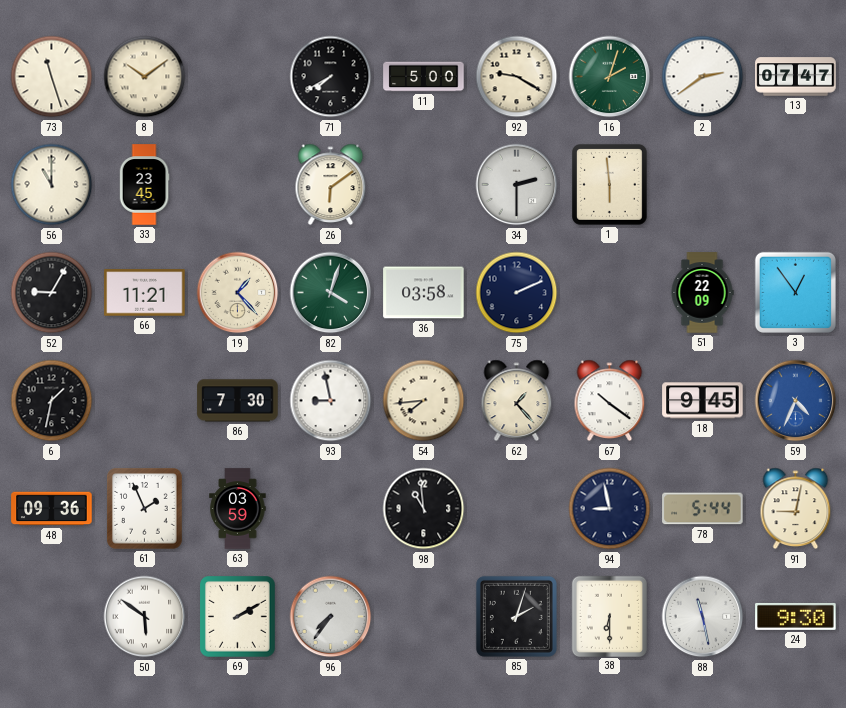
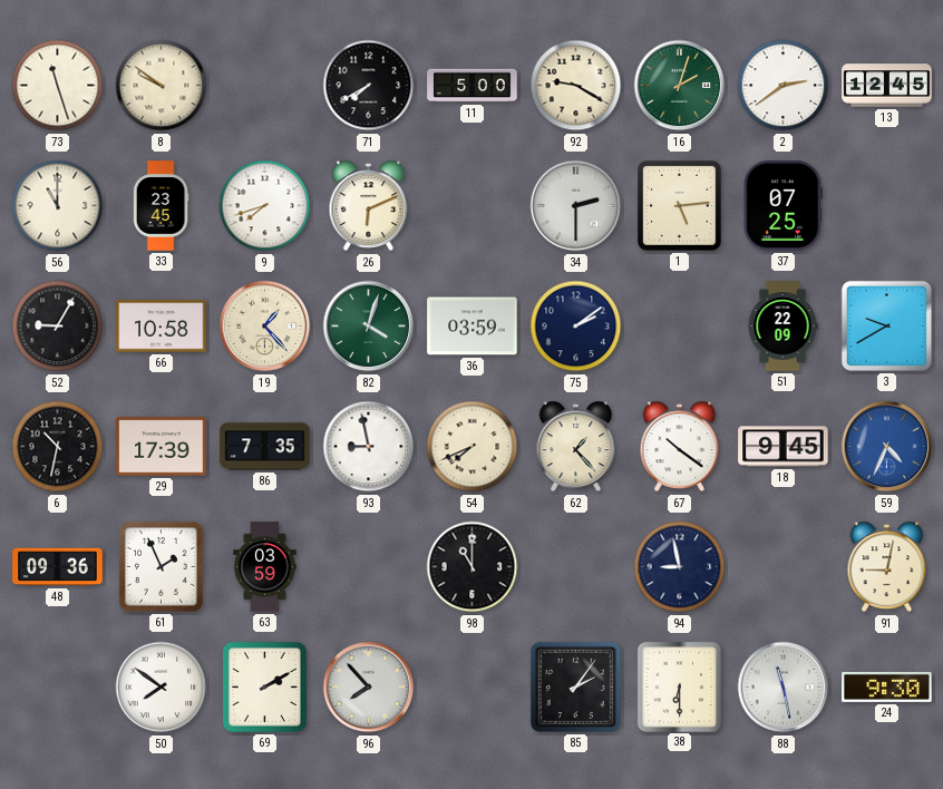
8: 10:09 -> 9:51 (162, 86)
13: 07:47 -> 12:45 (887, 86)
9: none -> 7:42 (265, 206)
26: 6:09 -> 6:11 (369, 206)
1: 5:59 -> 5:14 (680, 206)
37: none -> 07:25 (782, 206)
66: 11:21 -> 10:58 (162, 327)
36: 03:58 -> 03:59 (473, 327)
75: 2:11 -> 2:09 (576, 327)
3: 12:54 -> 9:40 (886, 325)
6: 1:32 -> 10:32 (58, 447)
29: none -> 17:39 (162, 447)
86: 7:30 -> 7:35 (265, 447)
54: 7:44 -> 7:41 (473, 447)
98: 10:59 -> 11:00 (473, 567)
78: 5:44 -> none (703, 509)
50: 5:51 -> 7:51 (162, 688)
96: 7:36 -> 7:53 (369, 688)
85: 2:03 -> 2:06 (575, 686)
